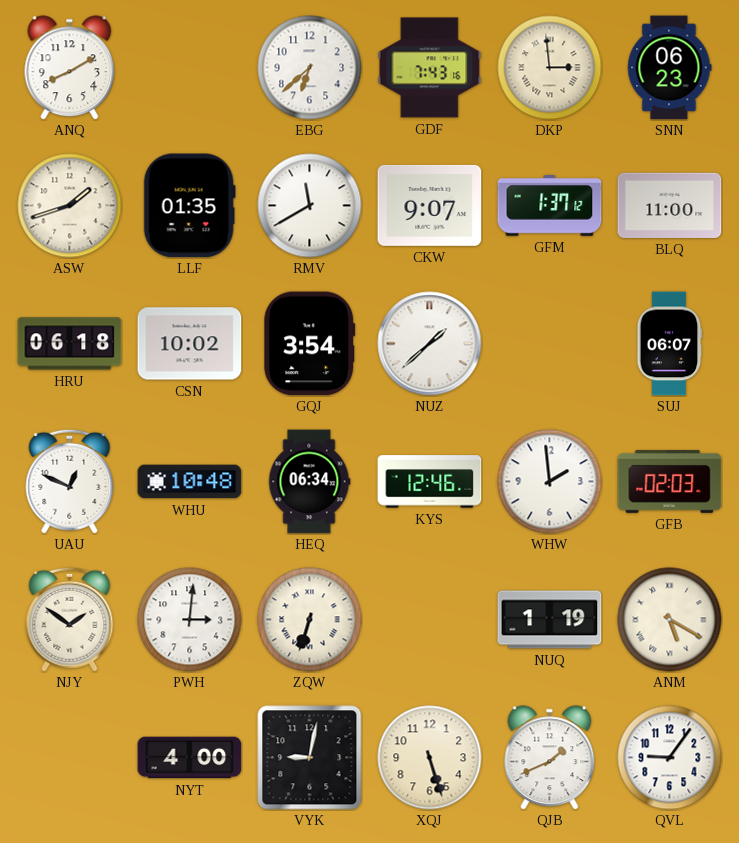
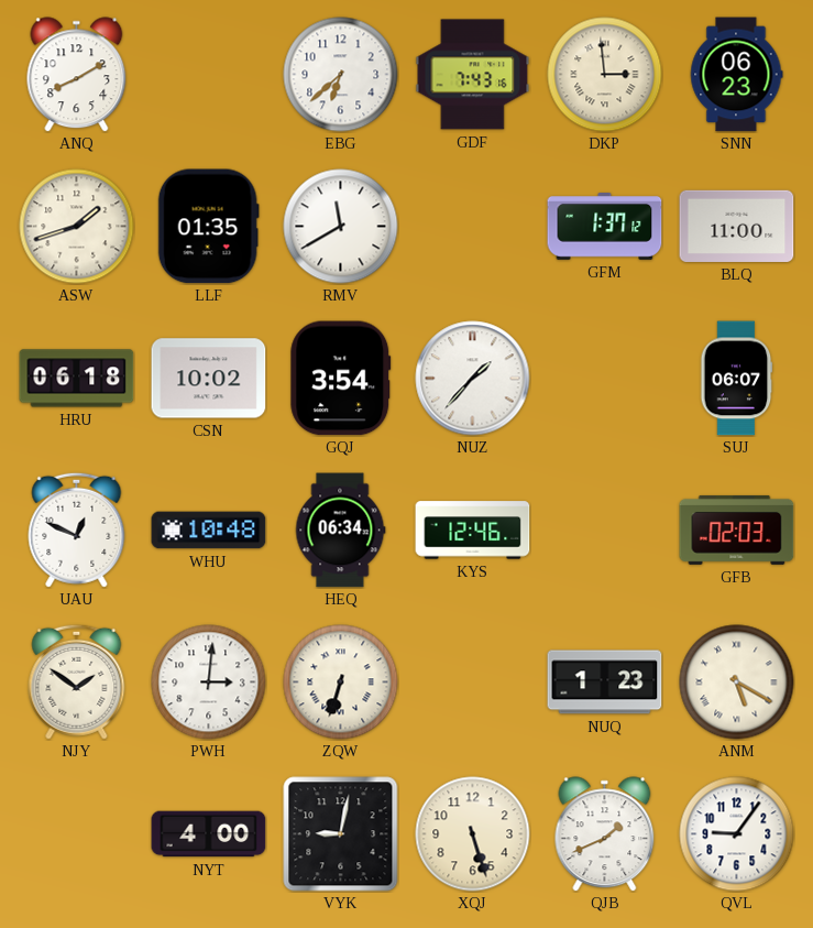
CKW: 9:07 -> none (430, 205)
NUZ: 1:38 -> 1:37 (473, 379)
WHW: 1:59 -> none (550, 482)
NUQ: 1:19 -> 1:23 (605, 683)
